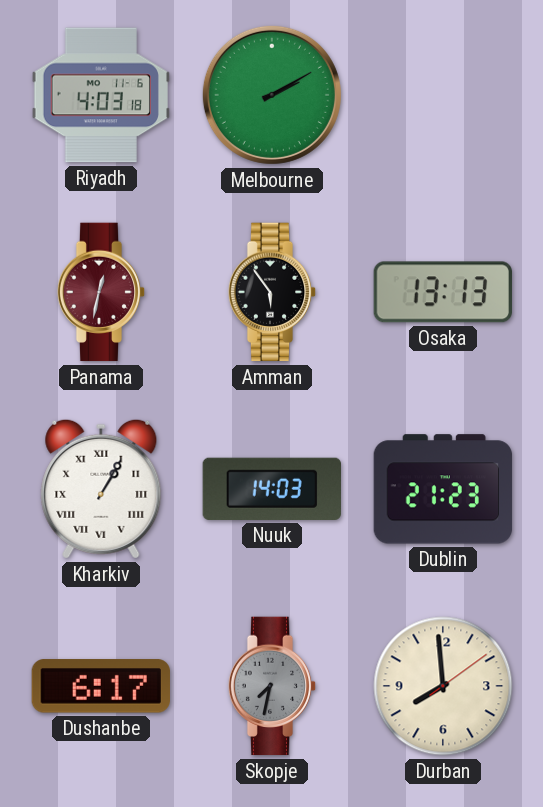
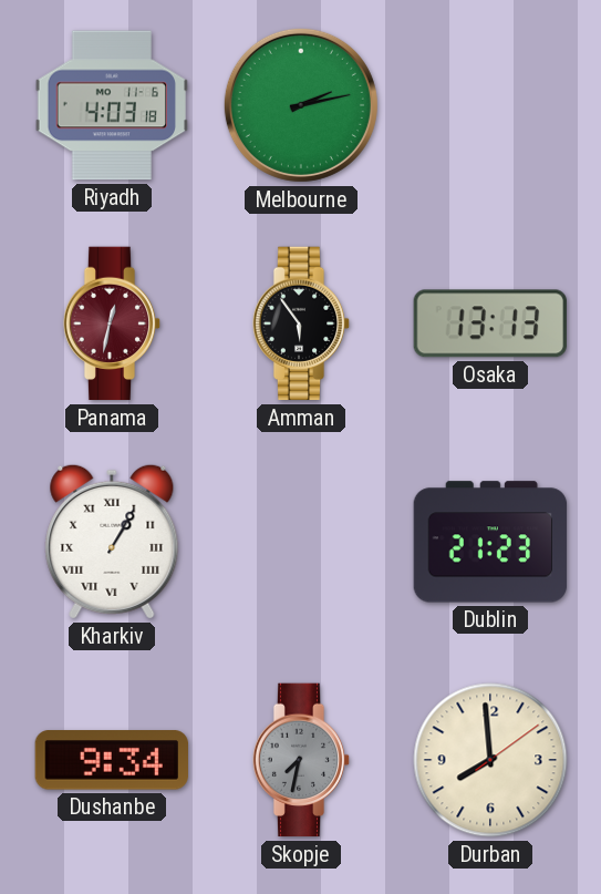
Melbourne: 2:10 -> 2:13 (301, 105)
Nuuk: 14:03 -> none (271, 489)
Dushanbe: 6:17 -> 9:34 (112, 760)
